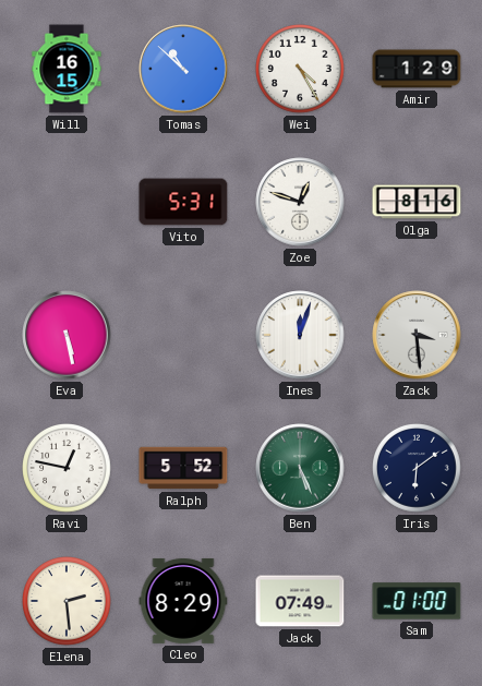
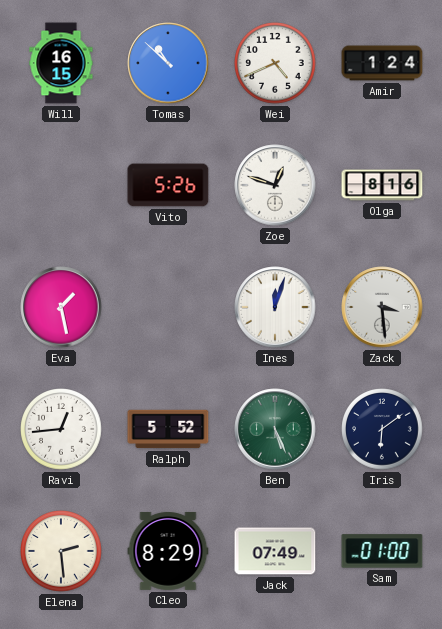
Wei: 4:25 -> 4:41 (275, 63)
Amir: 1:29 -> 1:24 (382, 63)
Vito: 5:31 -> 5:26 (168, 185)
Eva: 5:28 -> 1:28 (61, 307)
Ravi: 12:47 -> 12:44 (61, 429)
